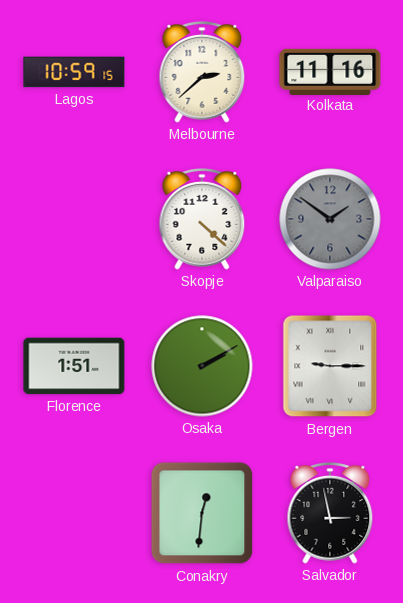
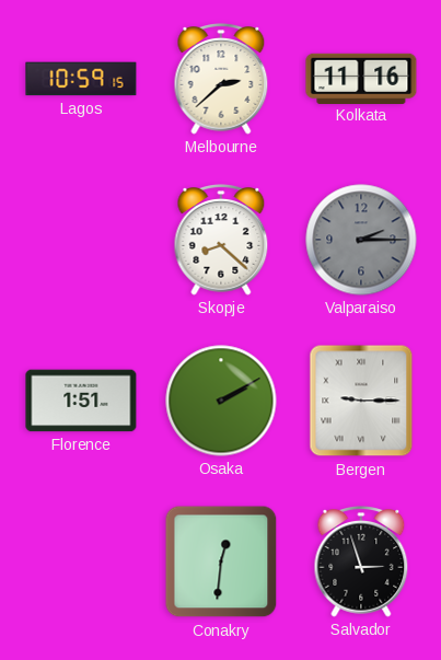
Skopje: 4:22 -> 8:22 (221, 241)
Valparaiso: 1:51 -> 2:15 (361, 240)
Salvador: 2:58 -> 2:57 (361, 563)
